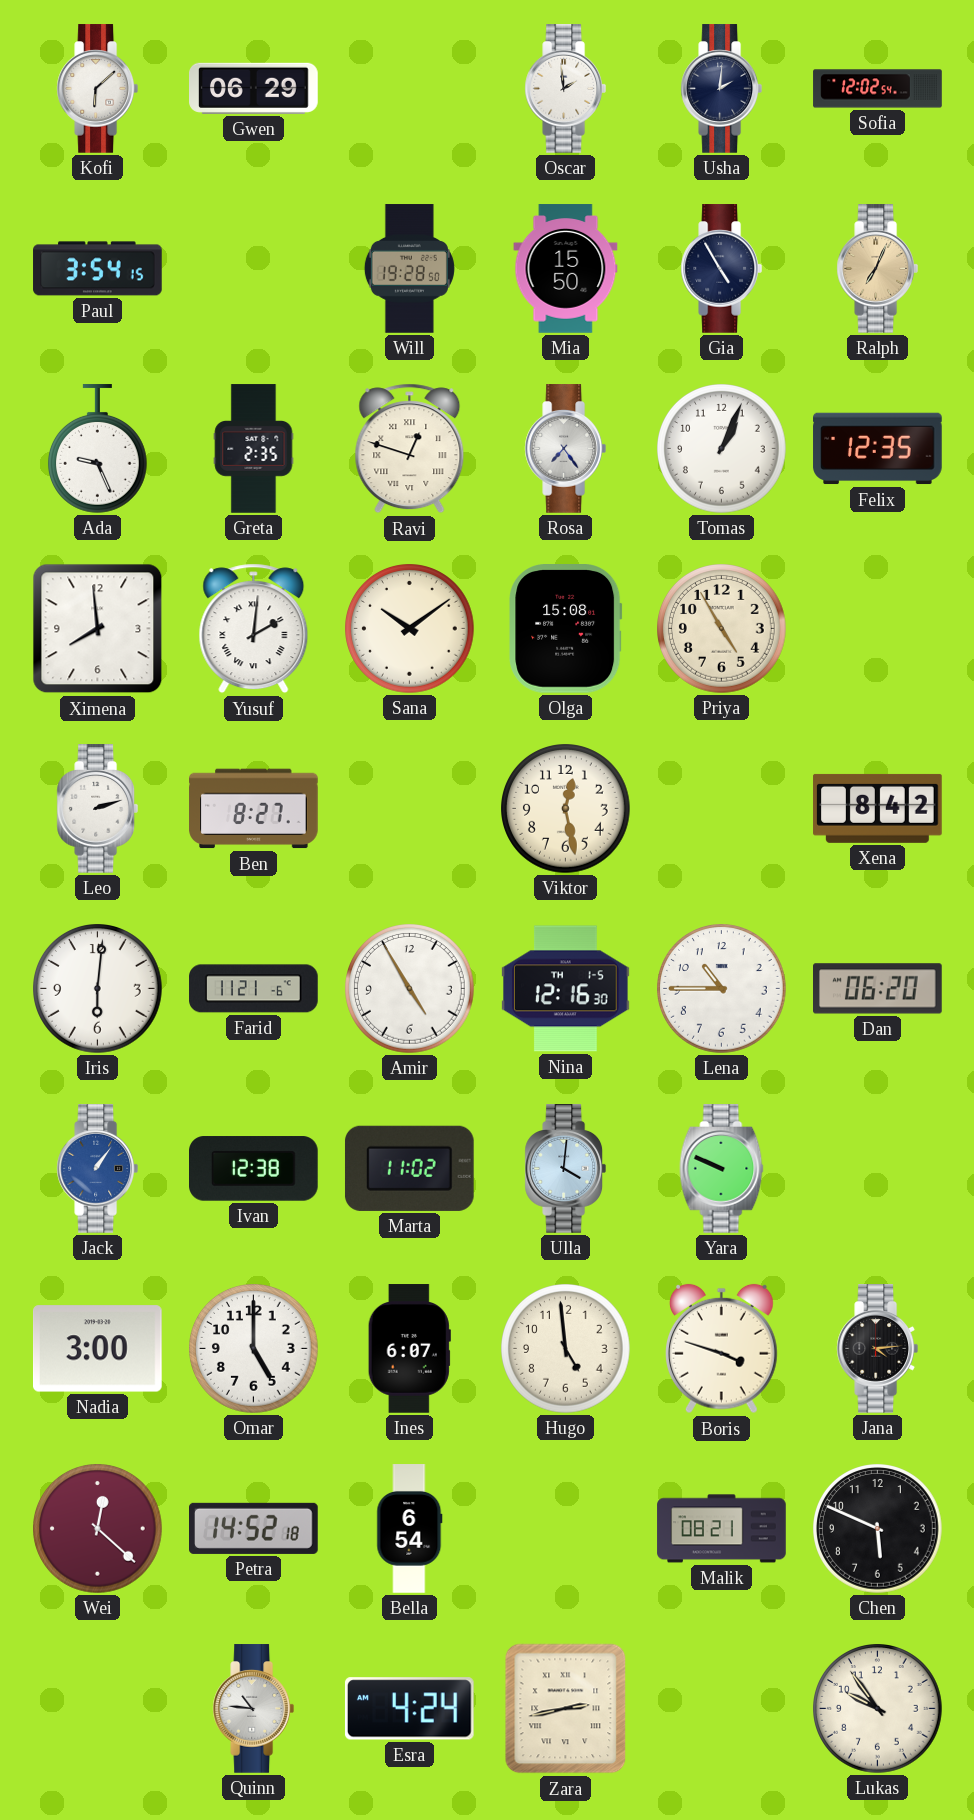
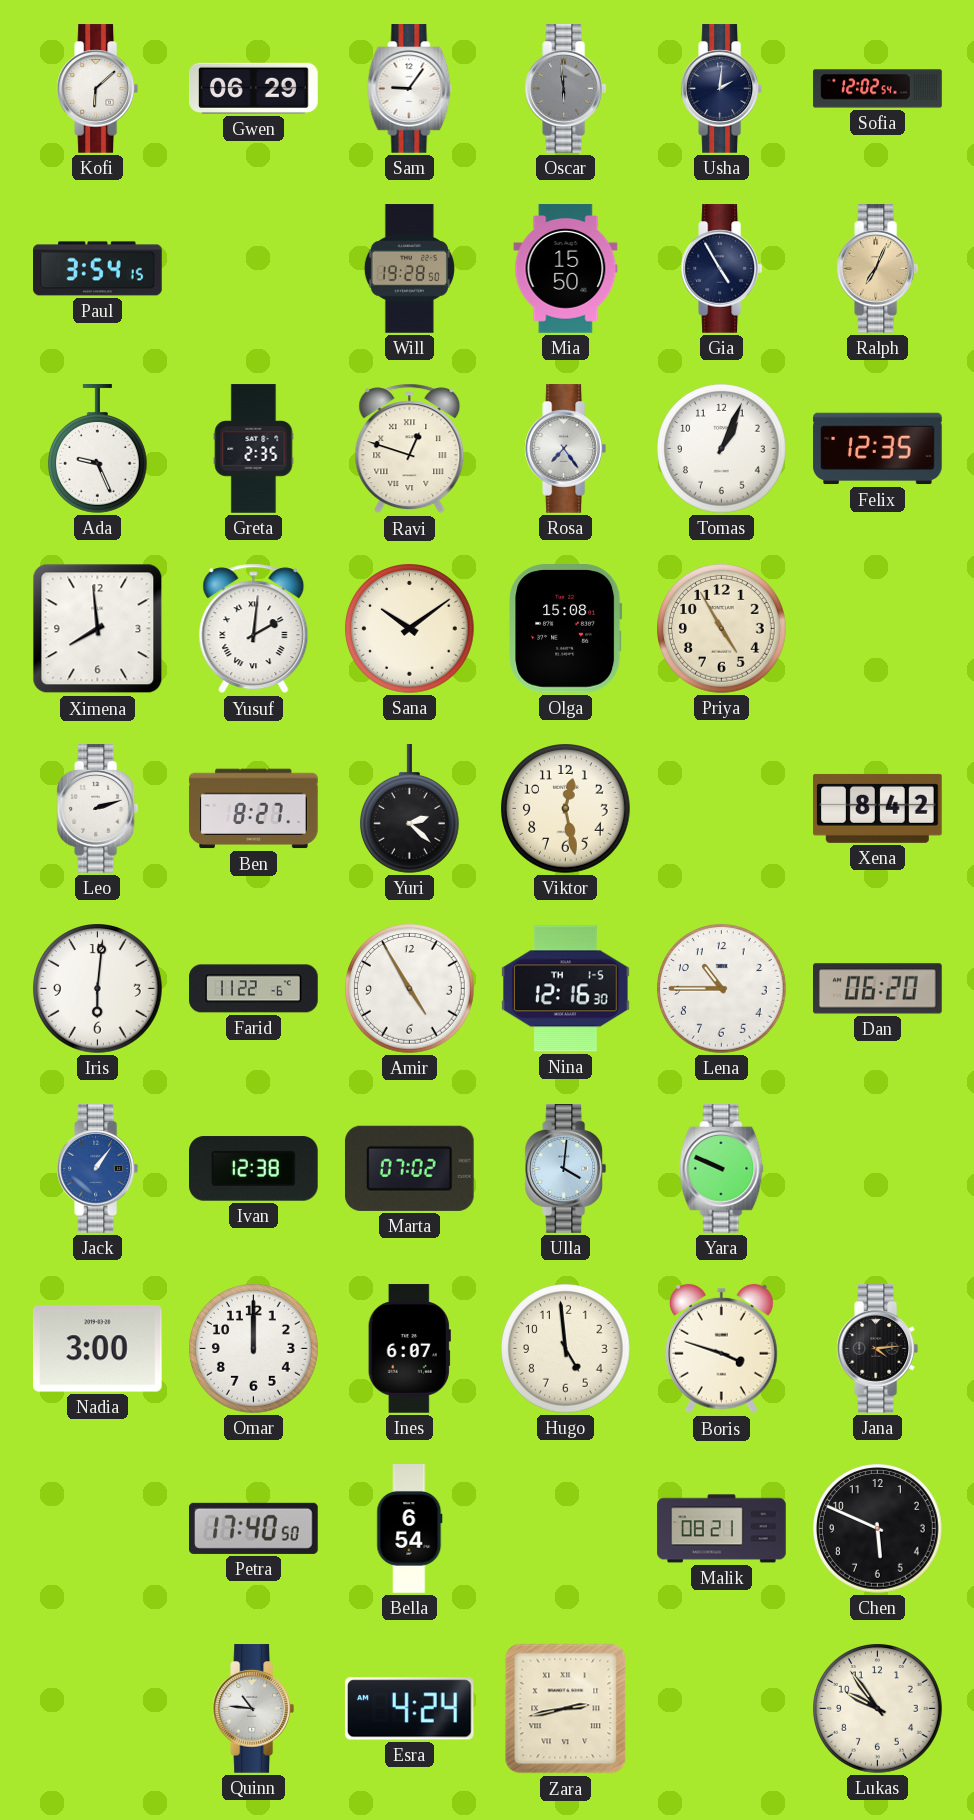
Sam: none -> 9:06 (410, 89)
Oscar: 1:59 -> 5:59 (565, 89)
Oscar dial: white -> grey (565, 89)
Yuri: none -> 2:22 (409, 809)
Farid: 11:21 -> 11:22 (254, 989)
Marta: 11:02 -> 07:02 (409, 1168)
Omar: 5:00 -> 12:00 (254, 1349)
Wei: 12:22 -> none (98, 1529)
Petra: 14:52 -> 17:40 (254, 1528)
